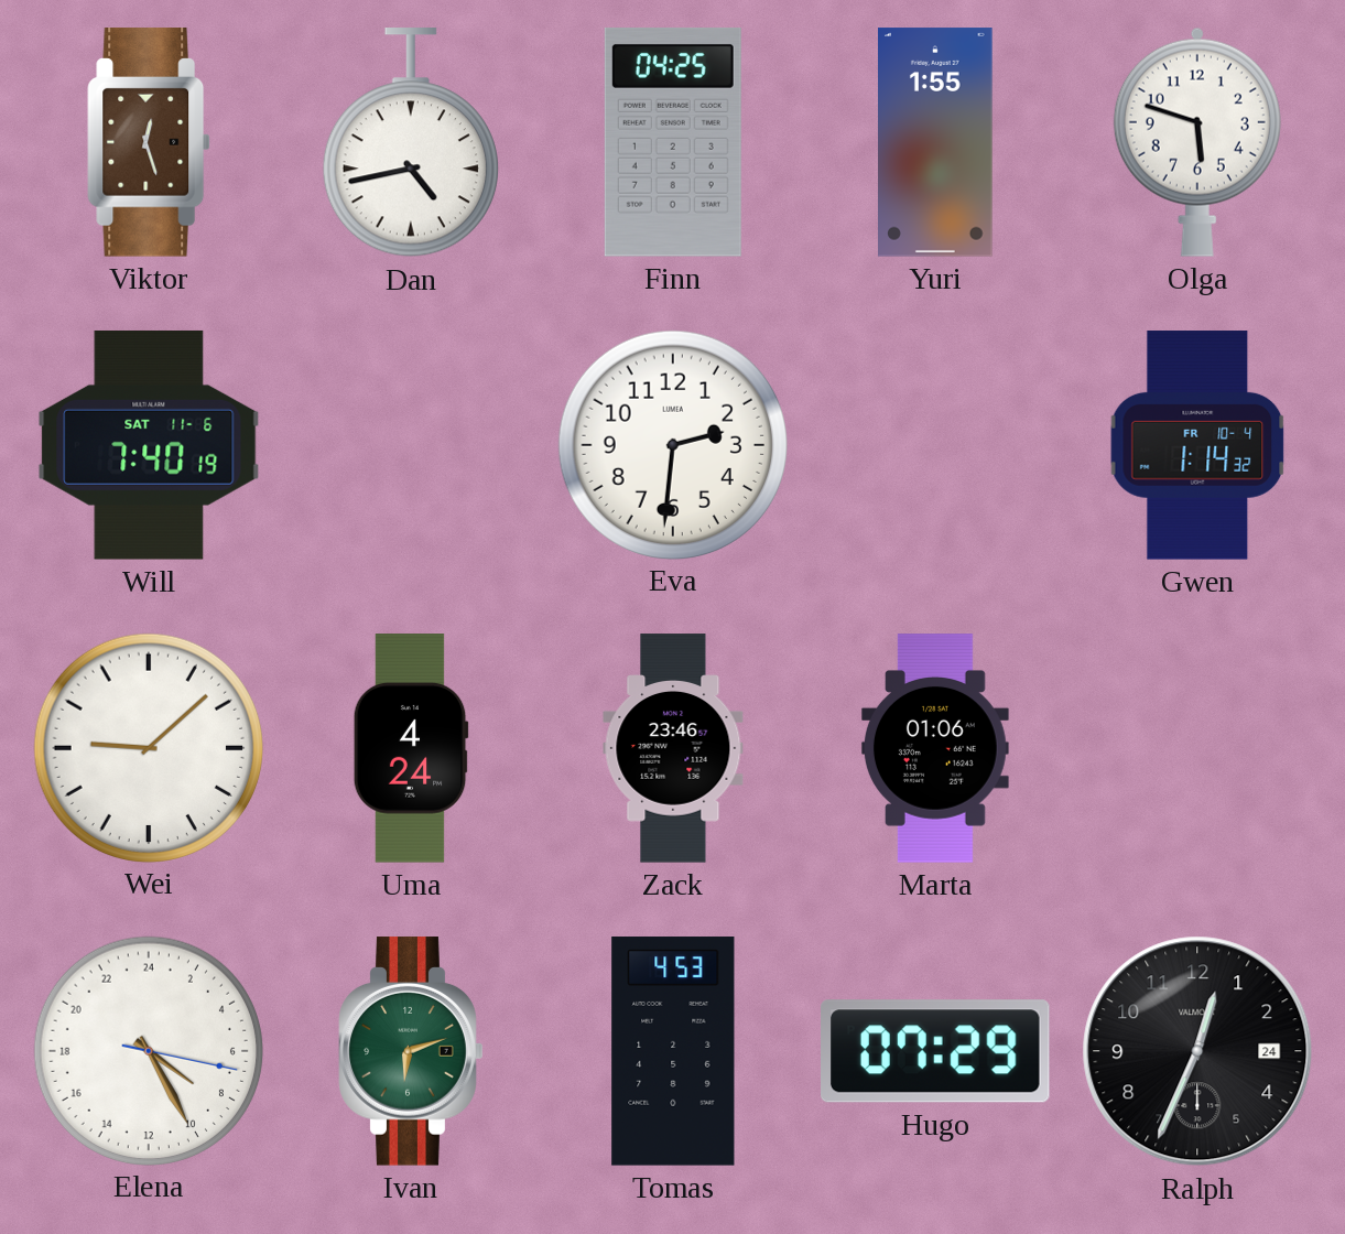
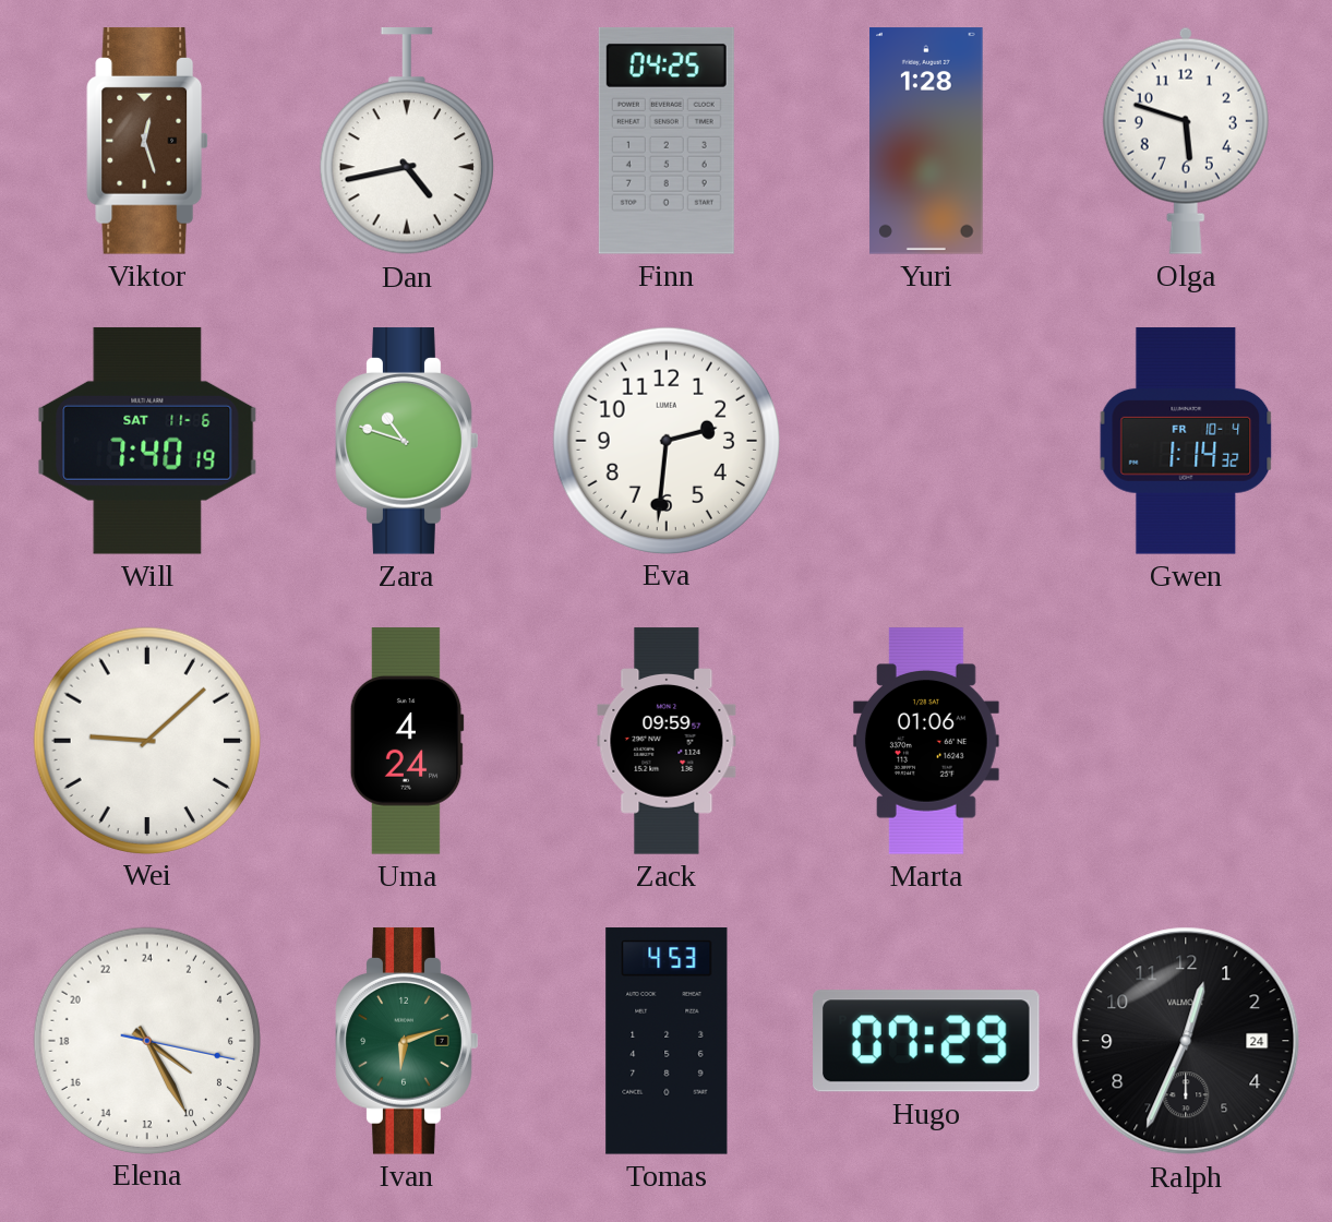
Yuri: 1:55 -> 1:28 (926, 141)
Zara: none -> 10:48 (407, 441)
Zack: 23:46 -> 09:59 (667, 741)
